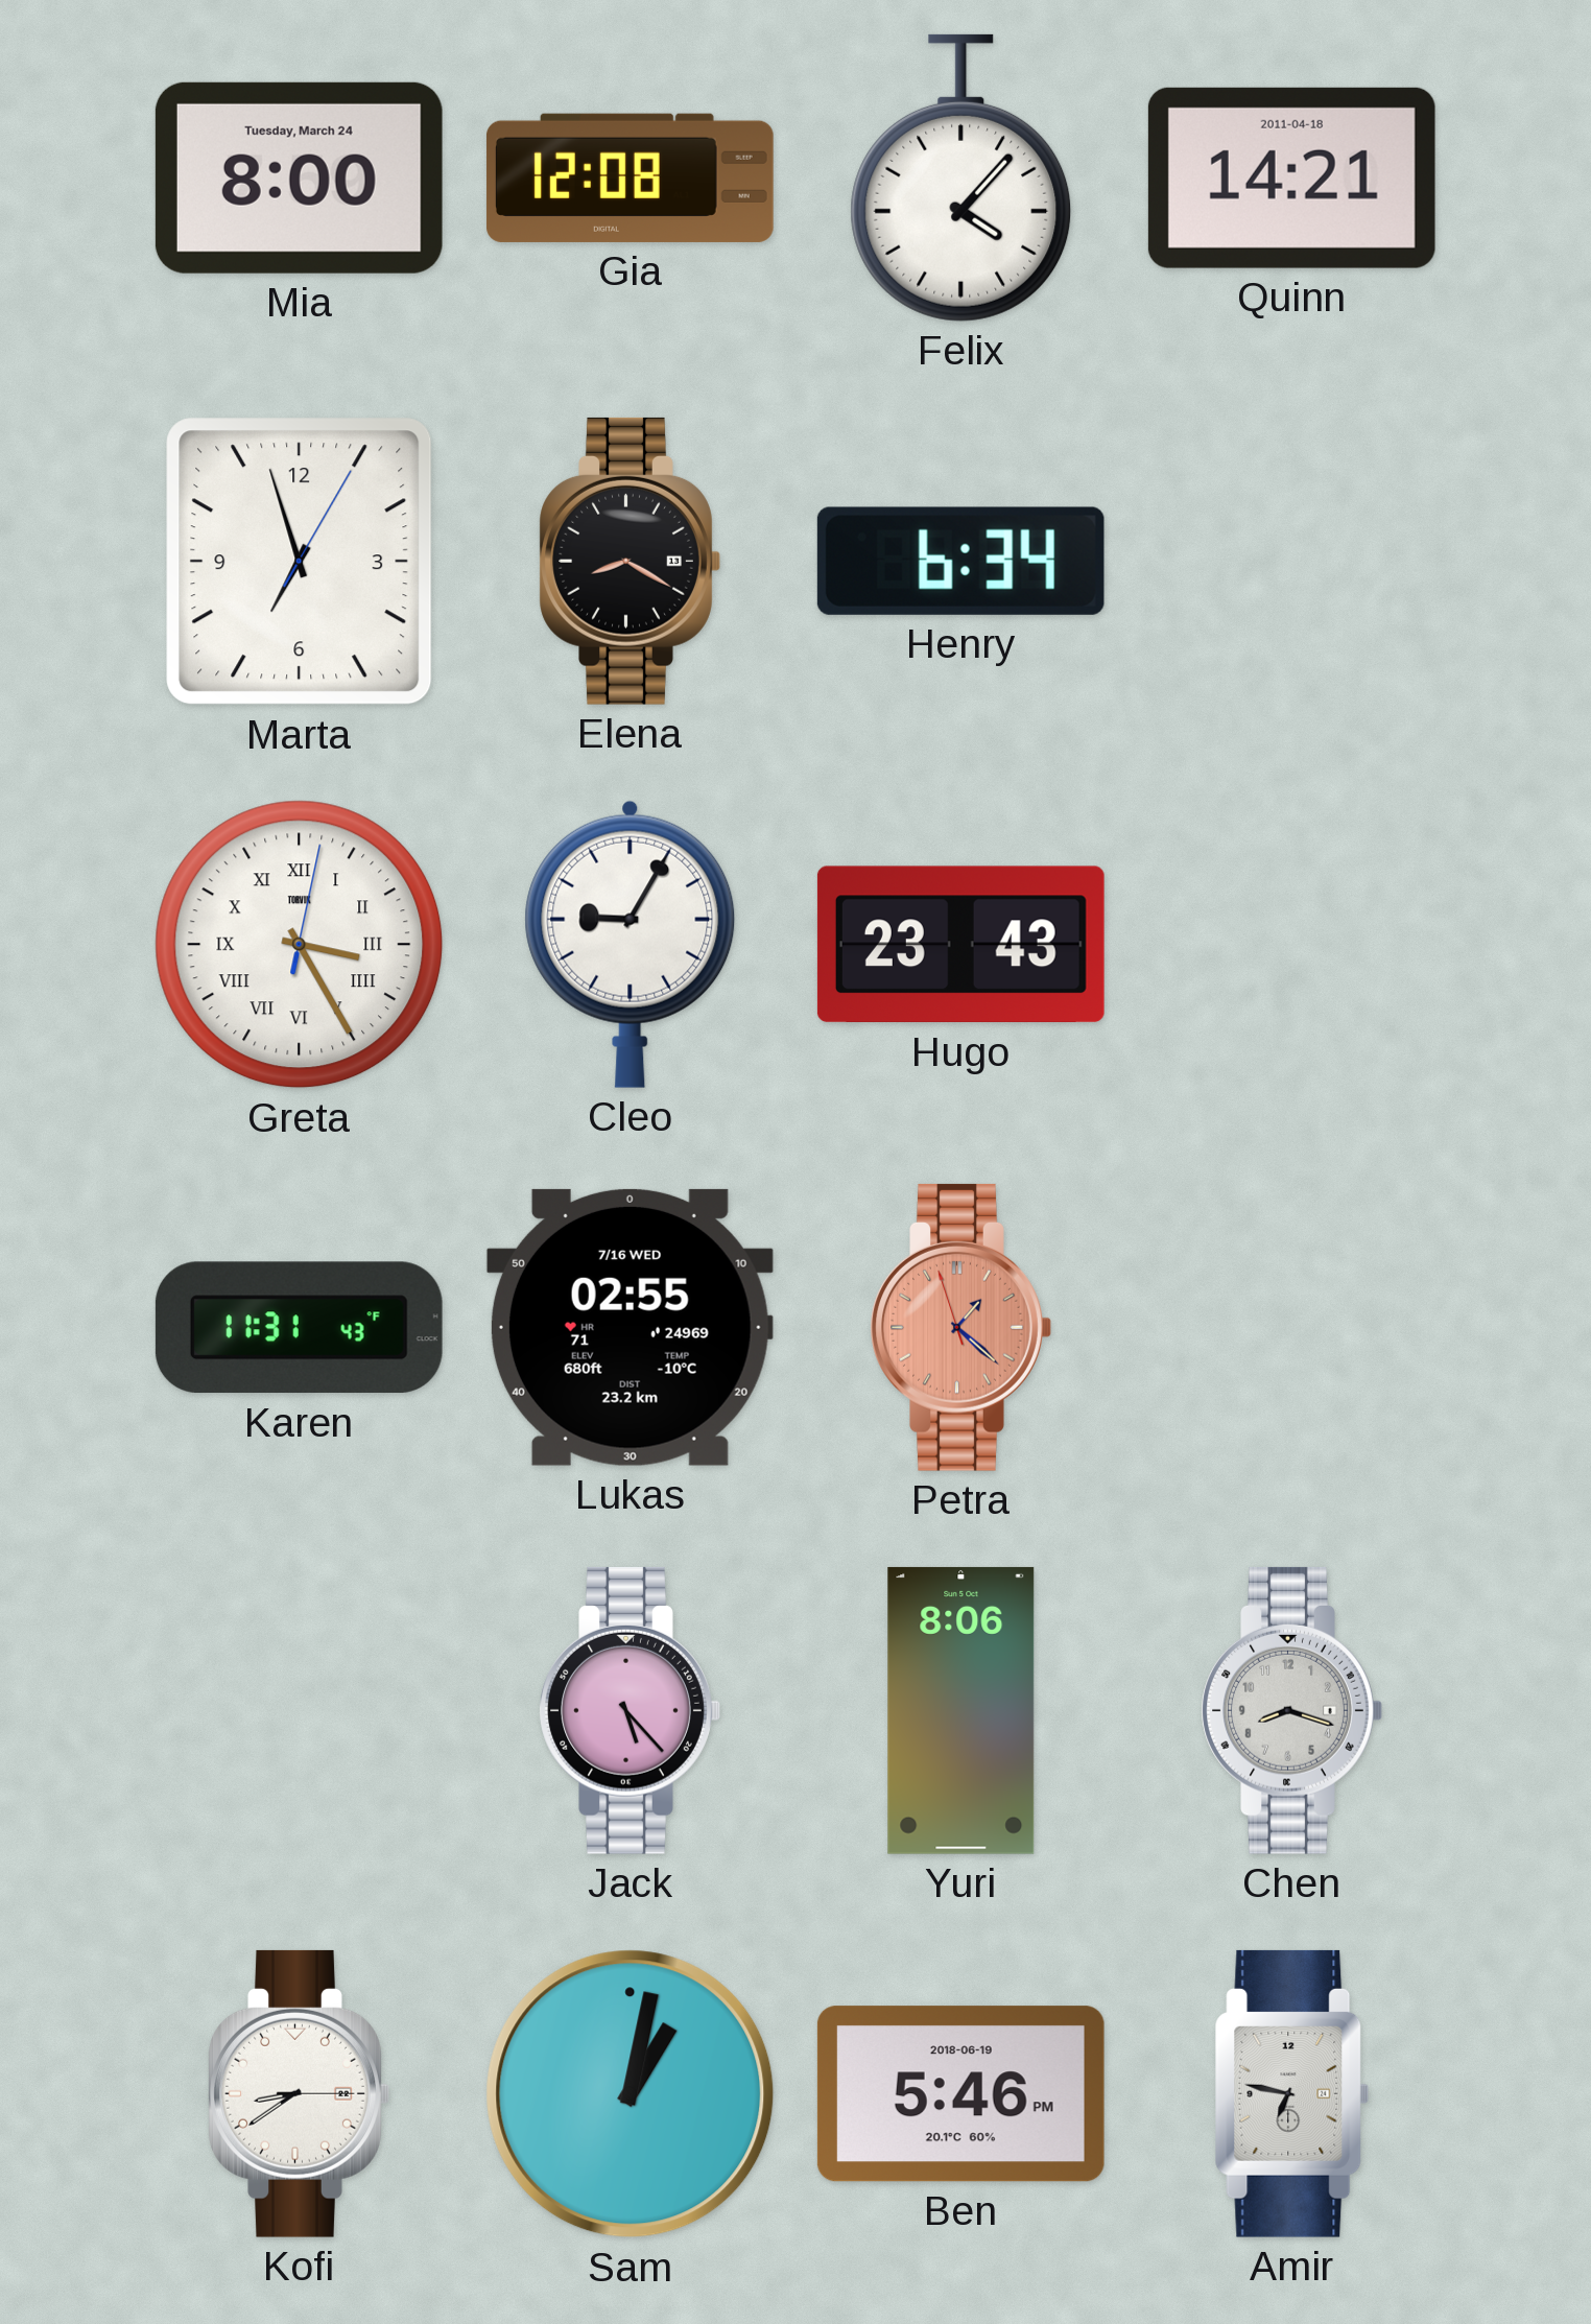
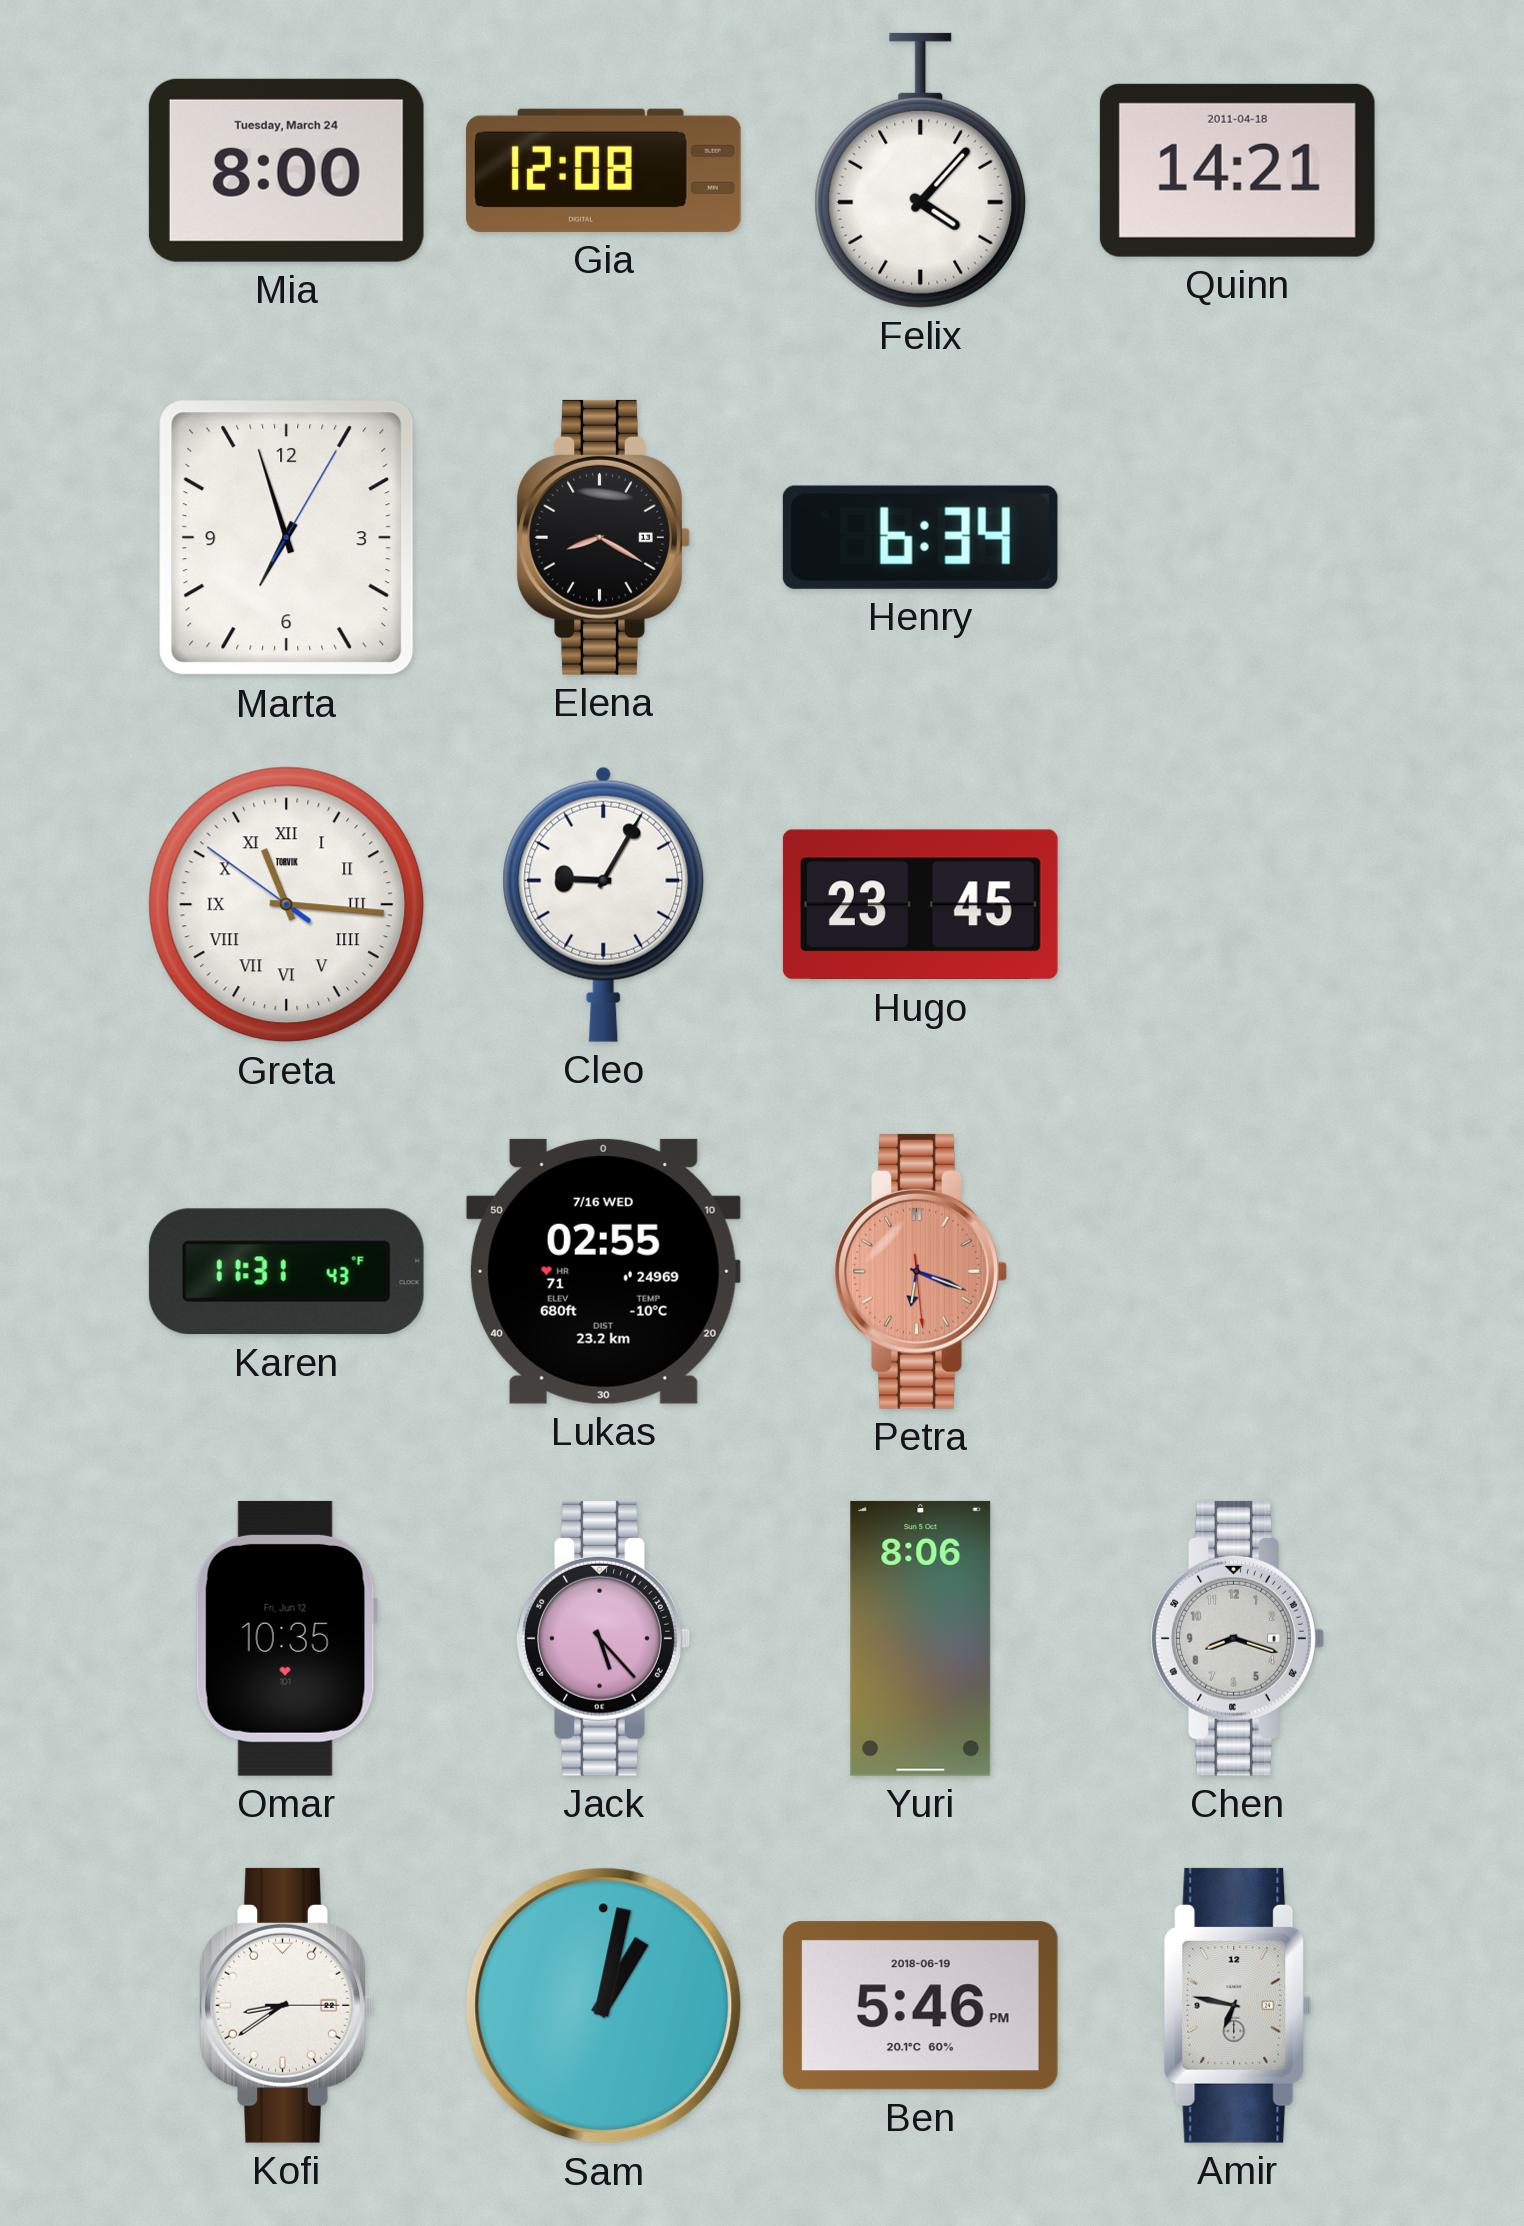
Greta: 3:25 -> 11:15 (287, 905)
Hugo: 23:43 -> 23:45 (920, 905)
Petra: 1:21 -> 6:18 (920, 1271)
Omar: none -> 10:35 (286, 1638)
